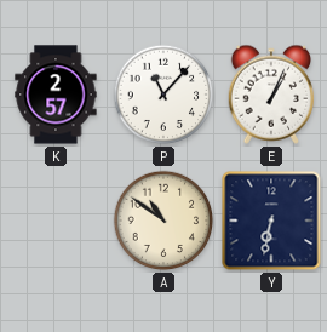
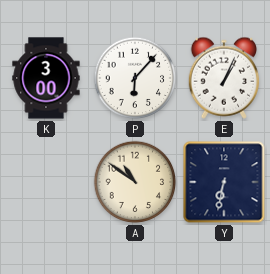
K: 2:57 -> 3:00 (46, 78)
P: 11:07 -> 6:07 (135, 78)
